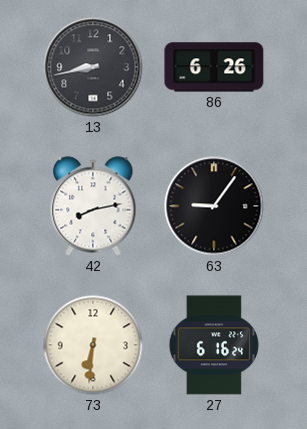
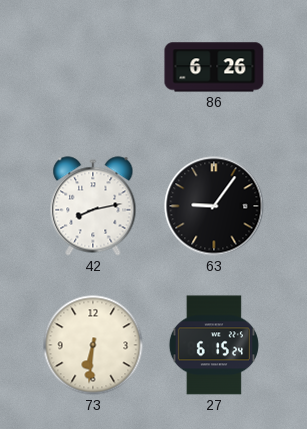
13: 8:43 -> none (93, 67)
27: 6:16 -> 6:15 (214, 345)
